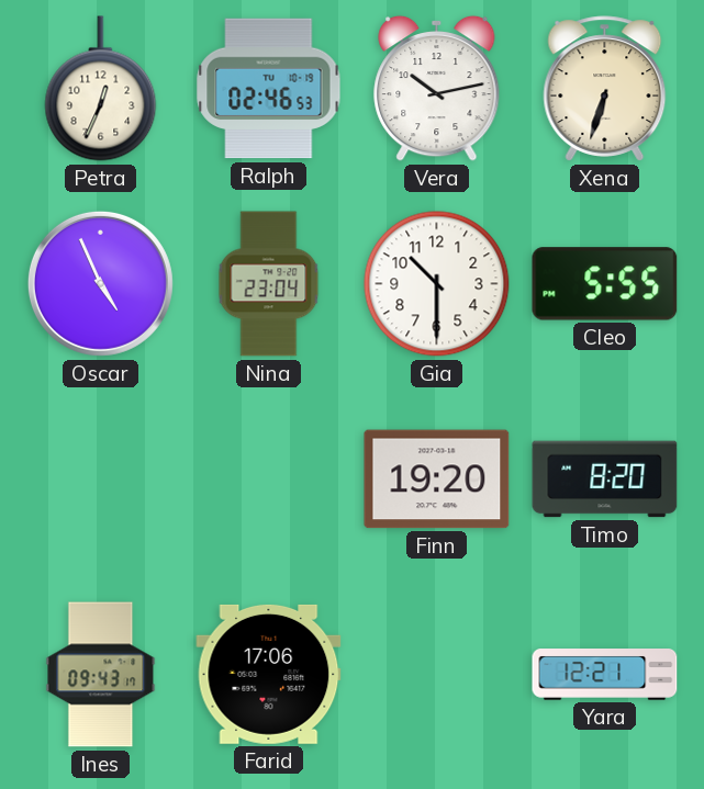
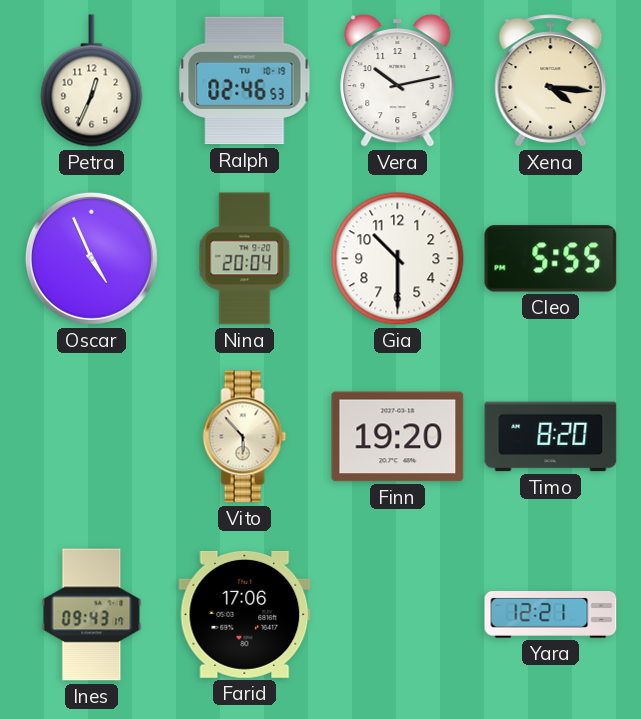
Xena: 6:33 -> 4:16 (551, 81)
Nina: 23:04 -> 20:04 (245, 259)
Vito: none -> 5:53 (245, 437)
